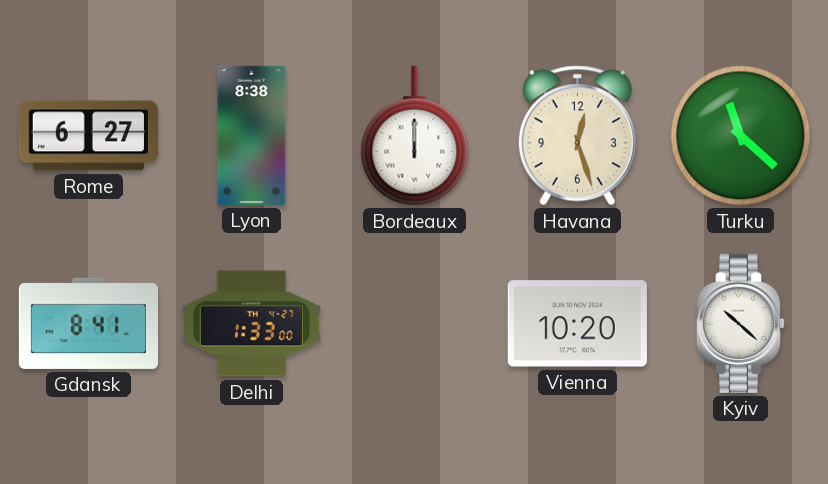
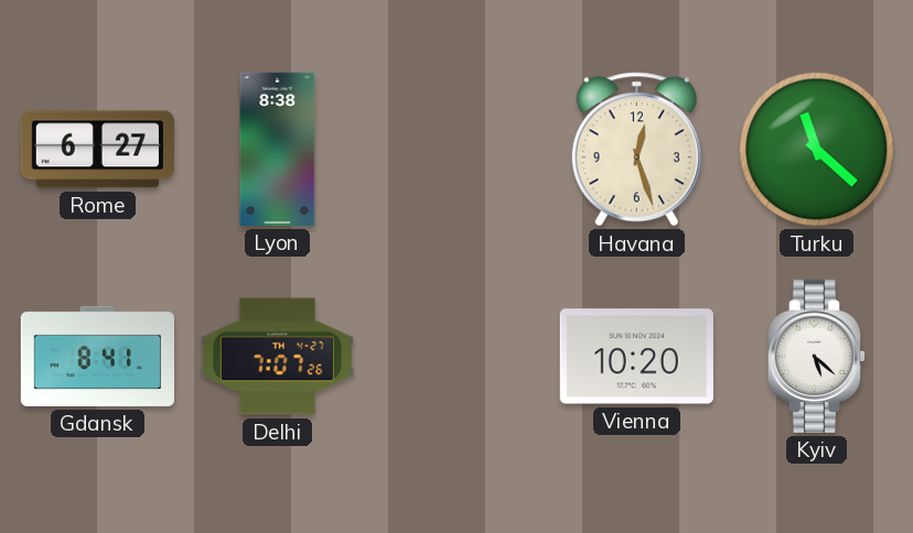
Bordeaux: 12:00 -> none (415, 136)
Delhi: 1:33 -> 7:07 (277, 357)
Kyiv: 10:22 -> 5:22 (817, 356)
